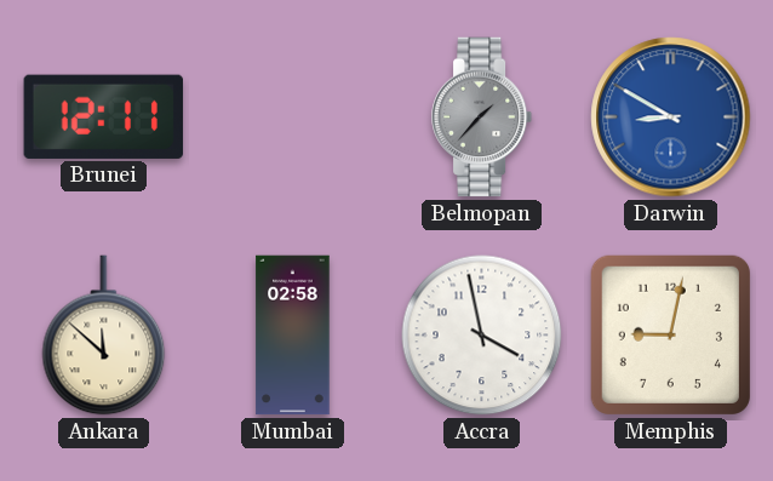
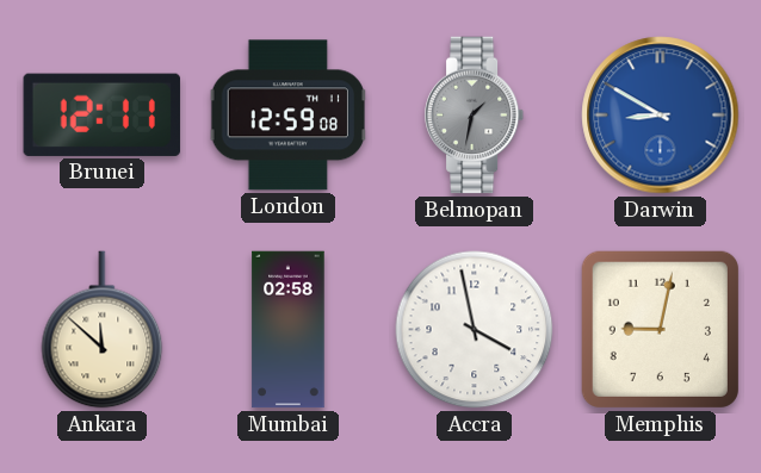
London: none -> 12:59 (287, 116)
Belmopan: 1:37 -> 1:32 (475, 116)
